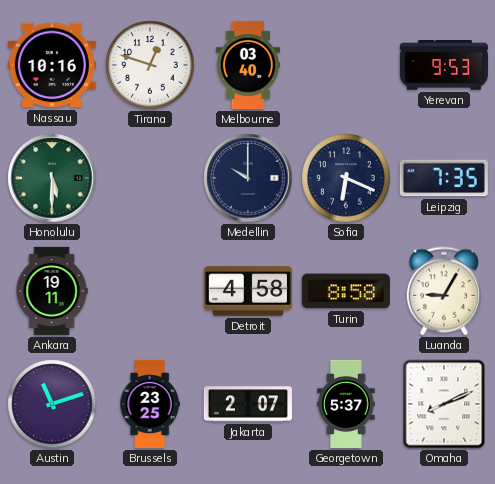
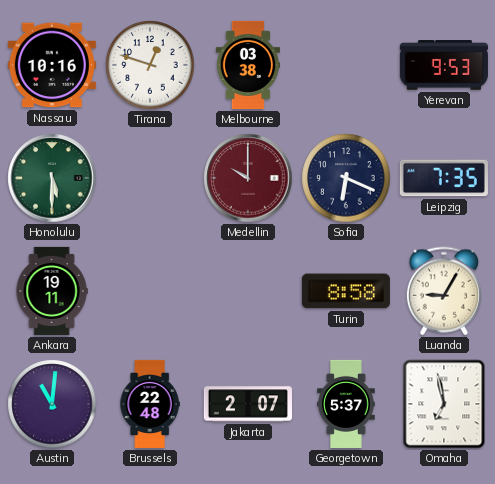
Melbourne: 03:40 -> 03:38 (247, 65)
Medellin dial: navy -> burgundy (248, 178)
Detroit: 4:58 -> none (248, 291)
Austin: 11:12 -> 11:01 (52, 404)
Brussels: 23:25 -> 22:48 (150, 404)
Omaha: 8:11 -> 6:58 (444, 404)
